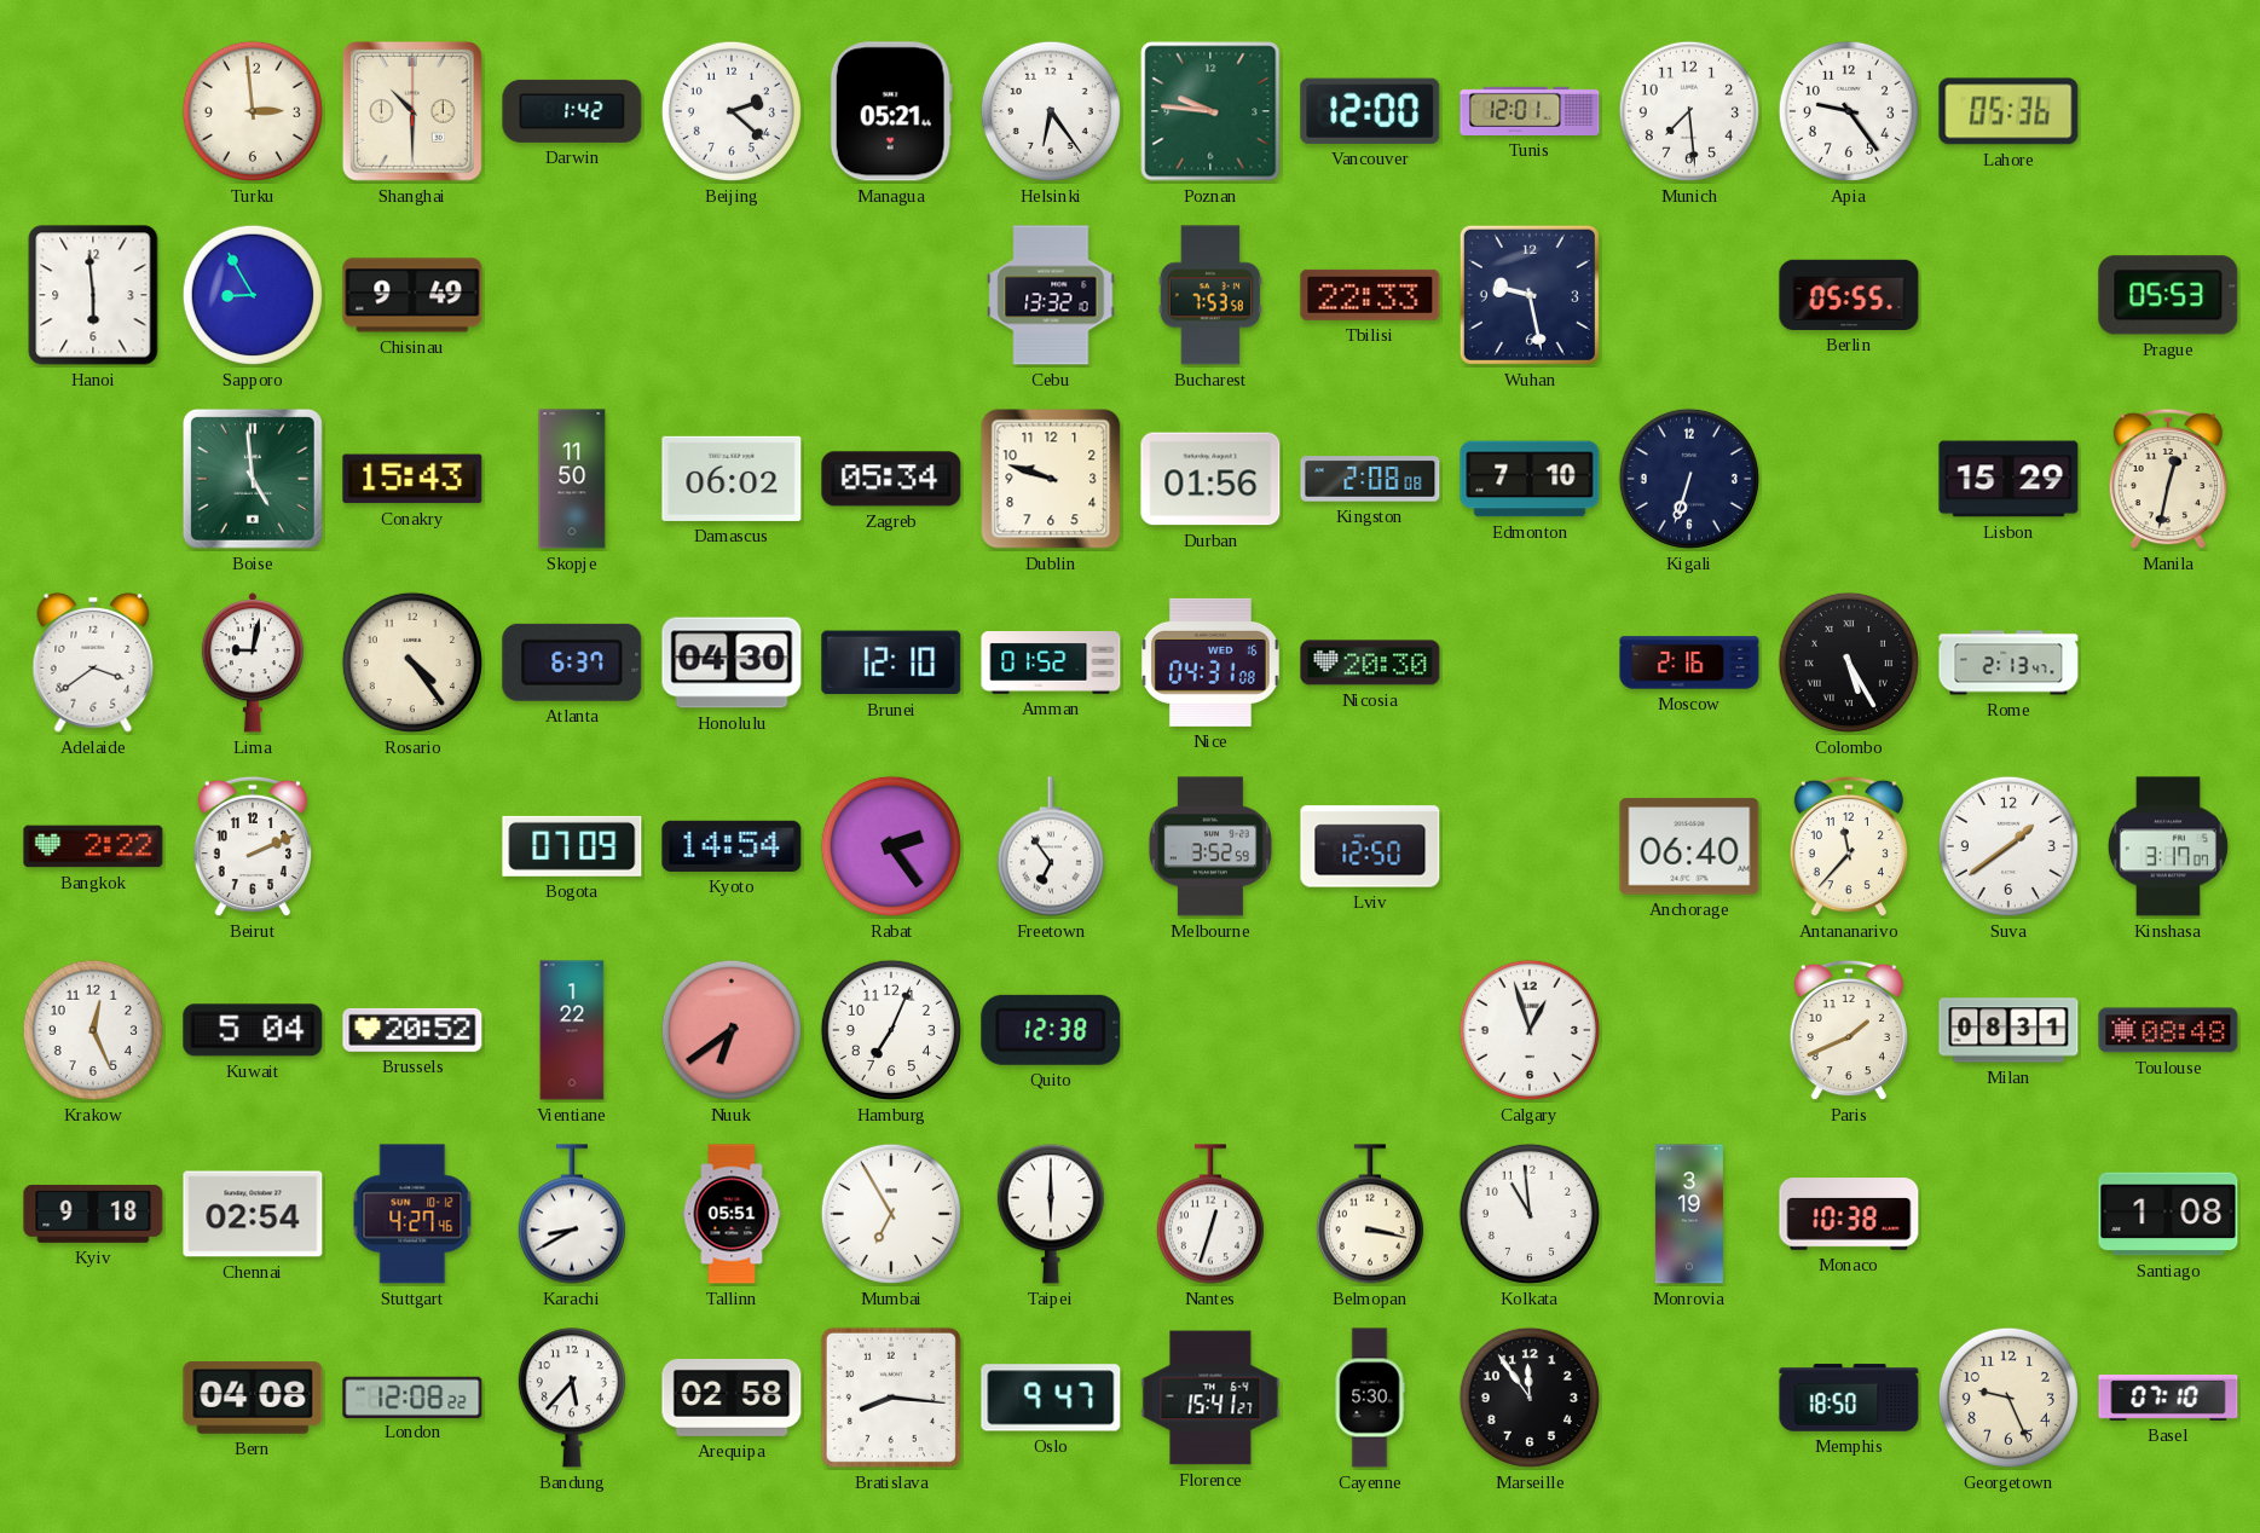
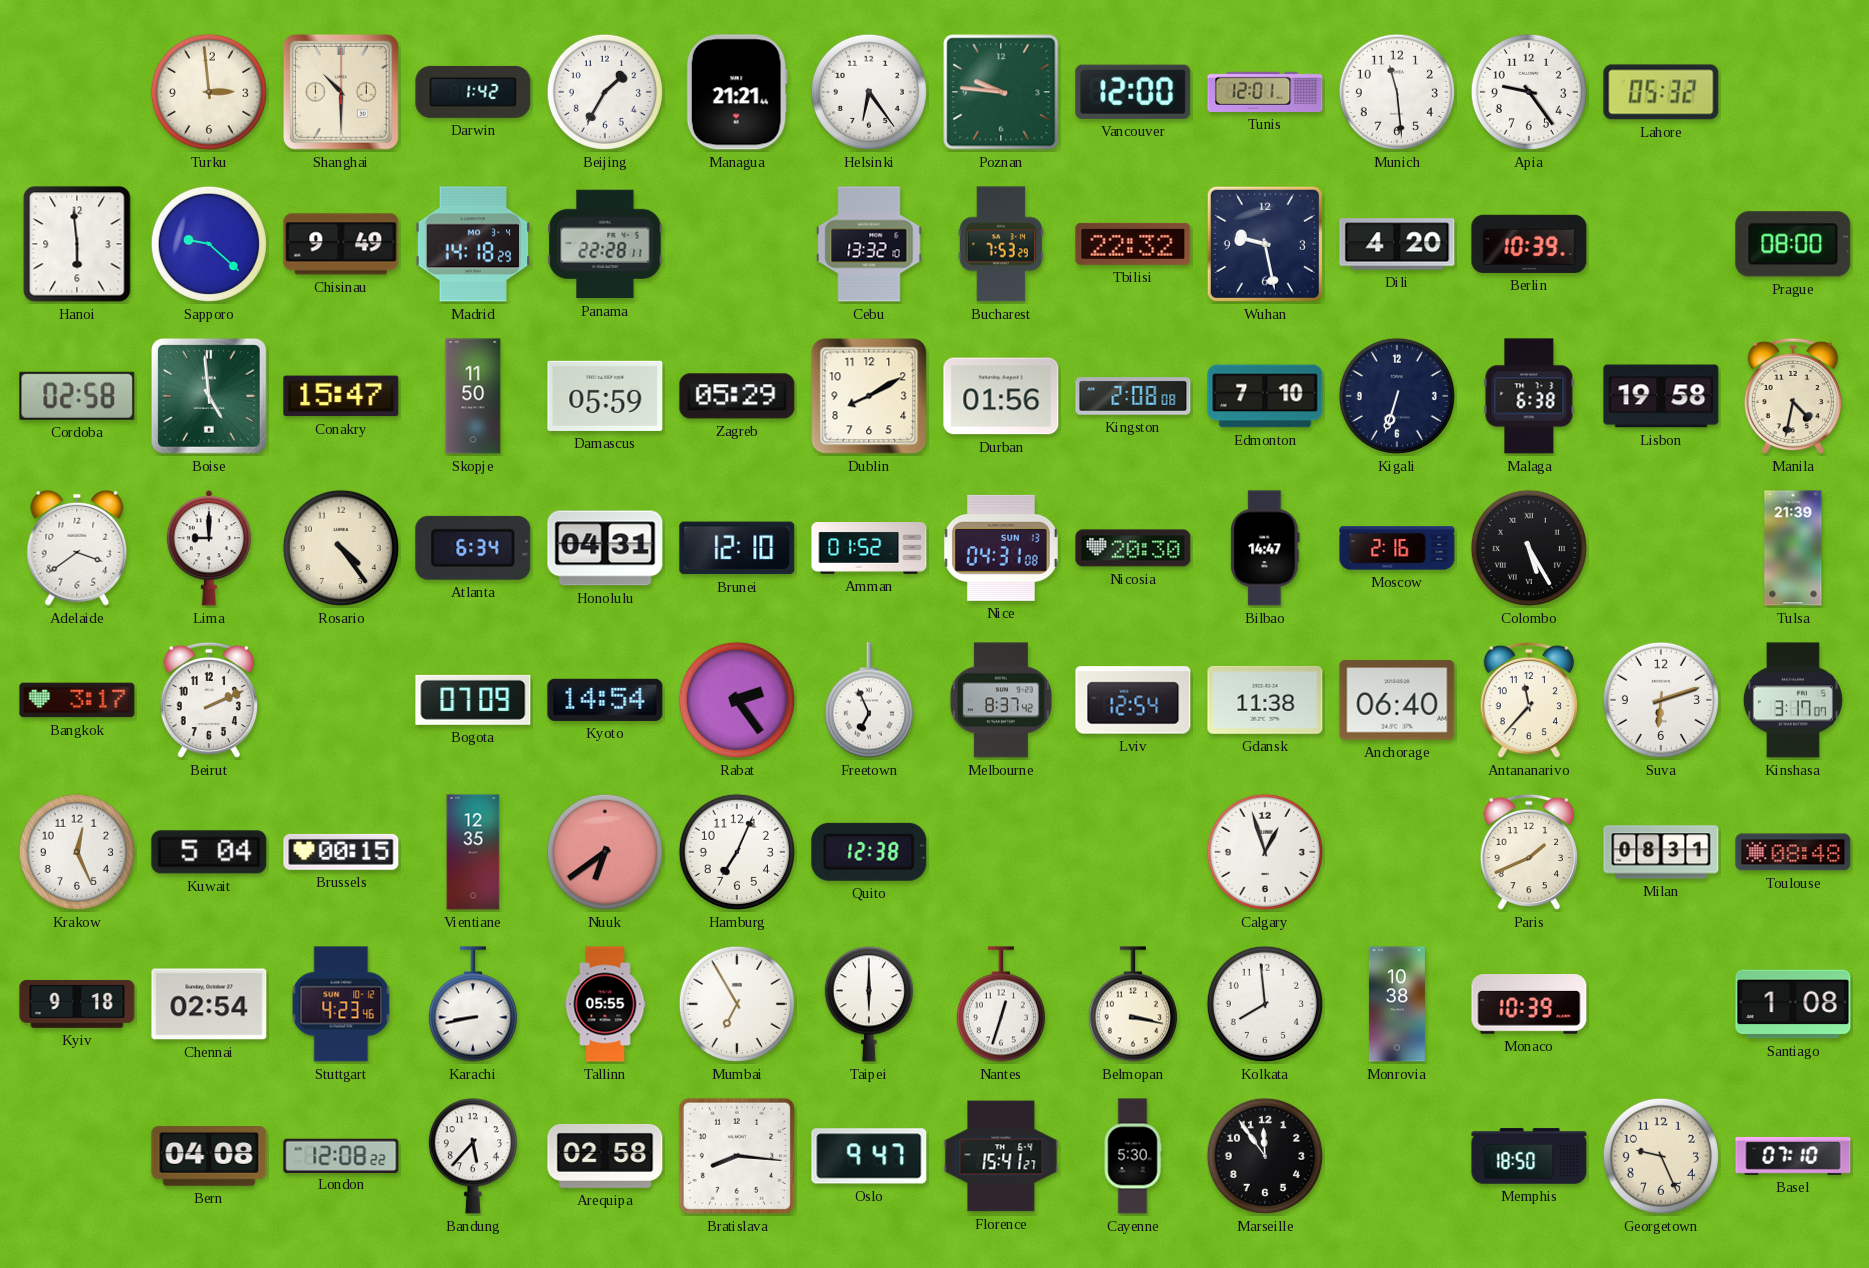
Beijing: 2:22 -> 1:35 (605, 92)
Managua: 05:21 -> 21:21 (737, 92)
Munich: 7:29 -> 11:29 (1397, 92)
Lahore: 05:36 -> 05:32 (1661, 92)
Sapporo: 8:55 -> 9:22 (209, 244)
Madrid: none -> 14:18 (473, 244)
Panama: none -> 22:28 (605, 244)
Bucharest: 7:53:58 -> 7:53:29 (1001, 244)
Tbilisi: 22:33 -> 22:32 (1133, 244)
Dili: none -> 4:20 (1397, 244)
Berlin: 05:55 -> 10:39 (1529, 244)
Prague: 05:53 -> 08:00 (1793, 244)
Cordoba: none -> 02:58 (77, 396)
Conakry: 15:43 -> 15:47 (341, 396)
Damascus: 06:02 -> 05:59 (605, 396)
Zagreb: 05:34 -> 05:29 (737, 396)
Dublin: 9:48 -> 8:10 (869, 396)
Malaga: none -> 6:38 (1529, 396)
Lisbon: 15:29 -> 19:58 (1661, 396)
Manila: 12:32 -> 4:32 (1792, 396)
Lima: 9:02 -> 9:00 (208, 548)
Atlanta: 6:37 -> 6:34 (473, 548)
Honolulu: 04:30 -> 04:31 (605, 548)
Nice date: WED 16 -> SUN 13 (1001, 548)
Bilbao: none -> 14:47 (1265, 548)
Rome: 2:13 -> none (2008, 663)
Tulsa: none -> 21:39 (1793, 548)
Bangkok: 2:22 -> 3:17 (77, 700)
Freetown: 6:54 -> 6:56 (869, 700)
Melbourne: 3:52 -> 8:37 (1001, 700)
Lviv: 12:50 -> 12:54 (1133, 700)
Gdansk: none -> 11:38 (1265, 700)
Suva: 1:39 -> 6:12 (1661, 700)
Brussels: 20:52 -> 00:15 (341, 852)
Vientiane: 1:22 -> 12:35 (473, 852)
Stuttgart: 4:27 -> 4:23 (341, 1004)
Karachi: 8:40 -> 8:43 (473, 1004)
Tallinn: 05:51 -> 05:55 (605, 1004)
Kolkata: 10:59 -> 7:59 (1265, 1004)
Monrovia: 3:19 -> 10:38 (1397, 1004)
Monaco: 10:38 -> 10:39 (1529, 1004)
